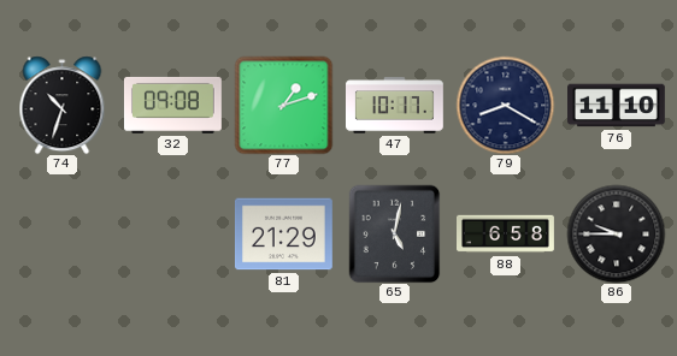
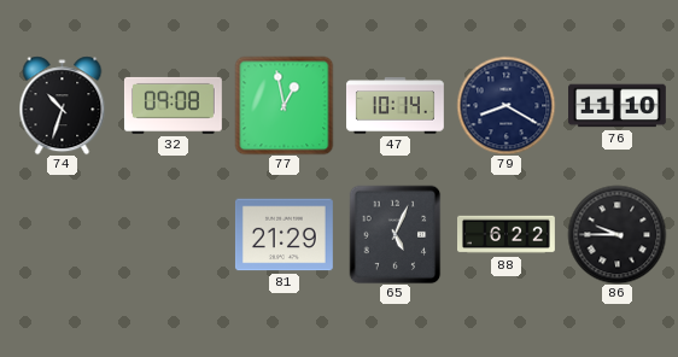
77: 1:12 -> 12:58 (284, 105)
47: 10:17 -> 10:14 (396, 106)
65: 5:02 -> 5:04 (396, 234)
88: 6:58 -> 6:22 (507, 235)
